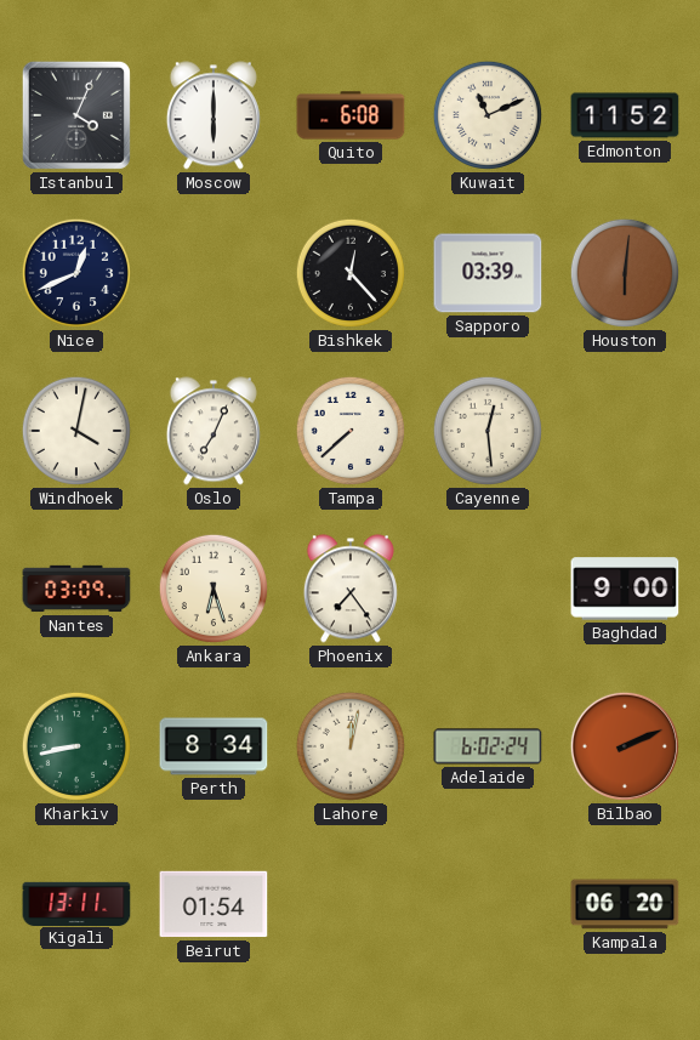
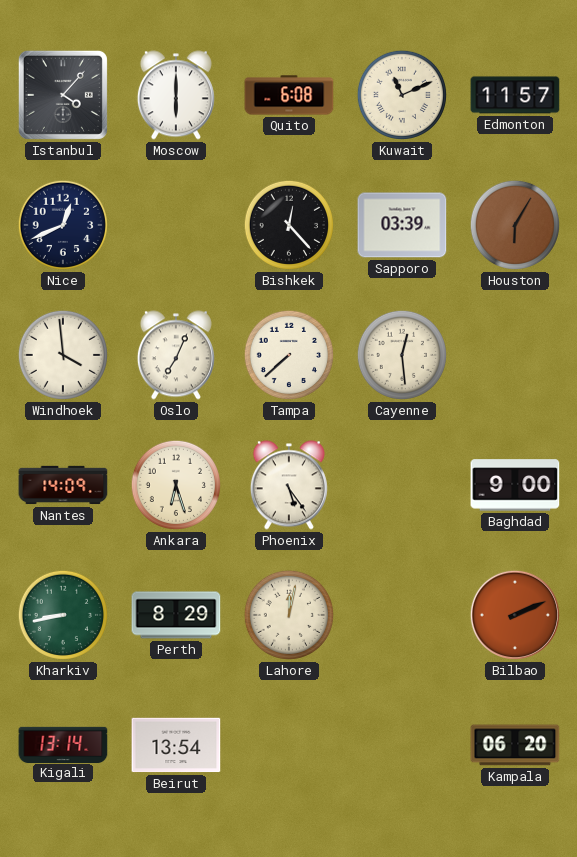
Istanbul: 4:04 -> 4:07 (63, 95)
Edmonton: 11:52 -> 11:57 (515, 95)
Houston: 6:01 -> 6:05 (515, 225)
Windhoek: 4:02 -> 3:59 (63, 355)
Nantes: 03:09 -> 14:09 (63, 485)
Phoenix: 7:24 -> 5:24 (289, 485)
Perth: 8:34 -> 8:29 (176, 615)
Adelaide: 6:02 -> none (488, 746)
Kigali: 13:11 -> 13:14 (63, 744)
Beirut: 01:54 -> 13:54 (176, 745)
